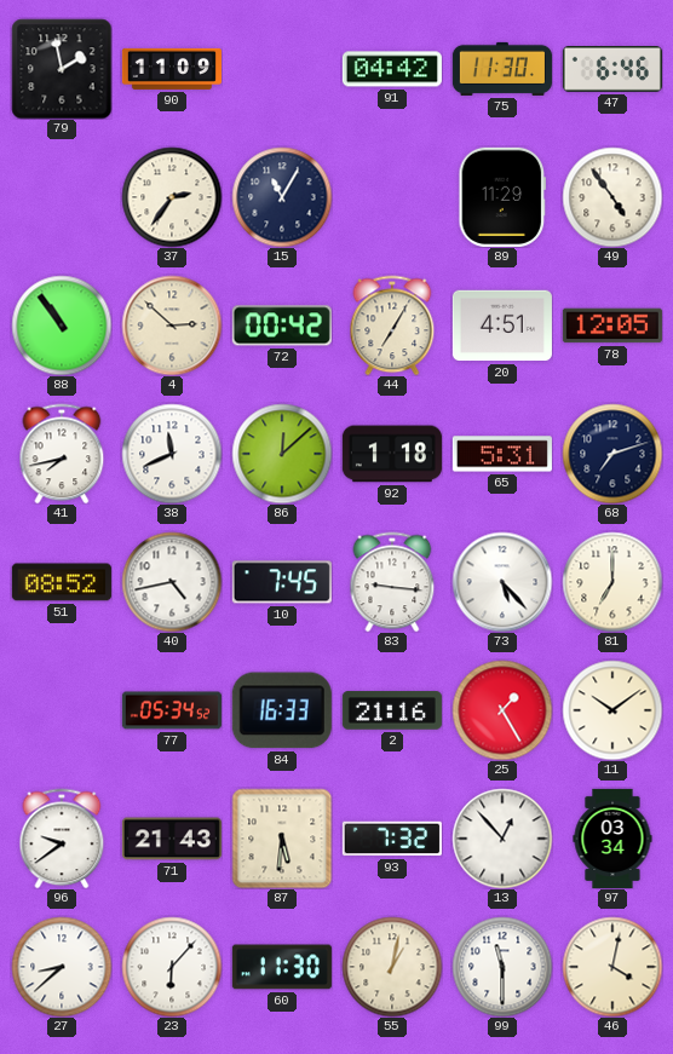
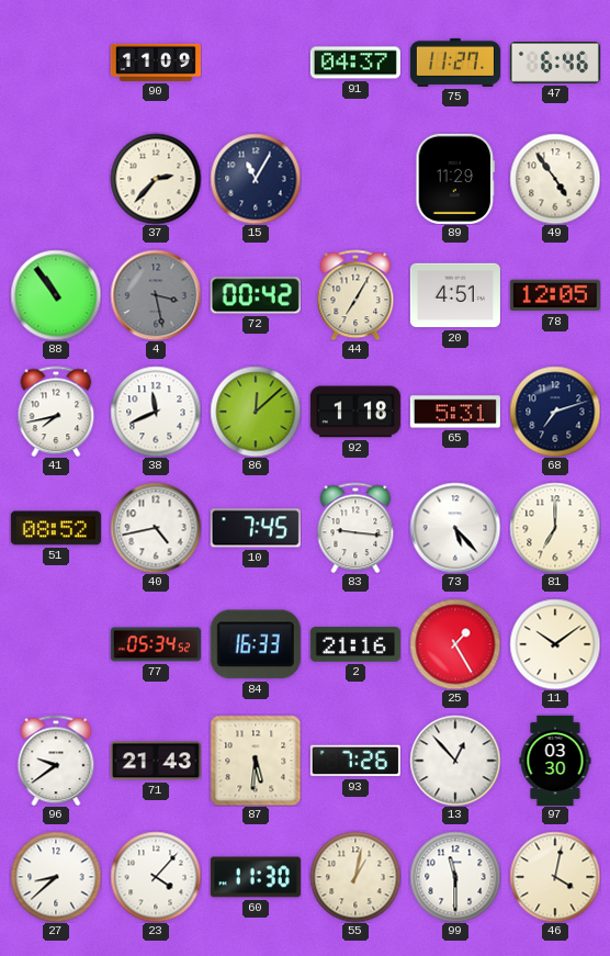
79: 1:58 -> none (62, 69)
91: 04:42 -> 04:37 (355, 63)
75: 11:30 -> 11:27 (455, 63)
37: 2:36 -> 2:37 (156, 179)
4: 2:52 -> 3:28 (156, 295)
4 dial: cream -> grey (156, 295)
93: 7:32 -> 7:26 (355, 761)
97: 03:34 -> 03:30 (555, 761)
23: 6:07 -> 4:07 (156, 877)
